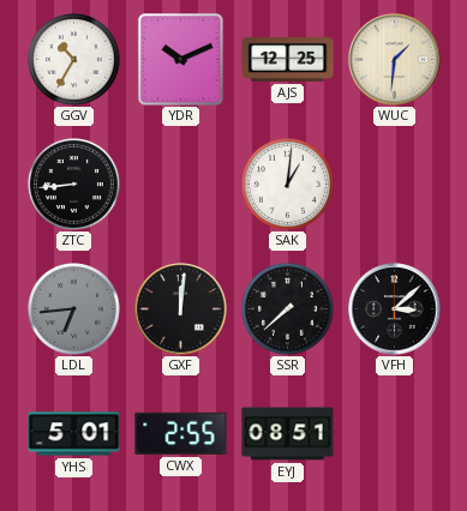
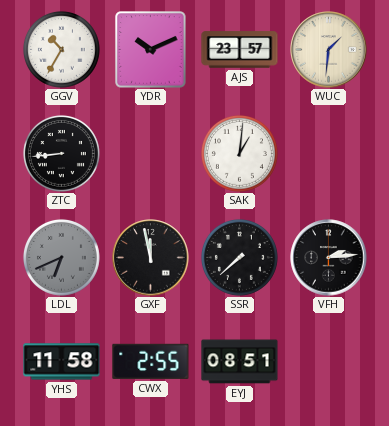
AJS: 12:25 -> 23:57 (240, 50)
LDL: 6:44 -> 6:41 (61, 257)
GXF: 12:01 -> 11:58 (151, 258)
VFH: 3:08 -> 2:14 (329, 258)
YHS: 5:01 -> 11:58 (62, 362)
